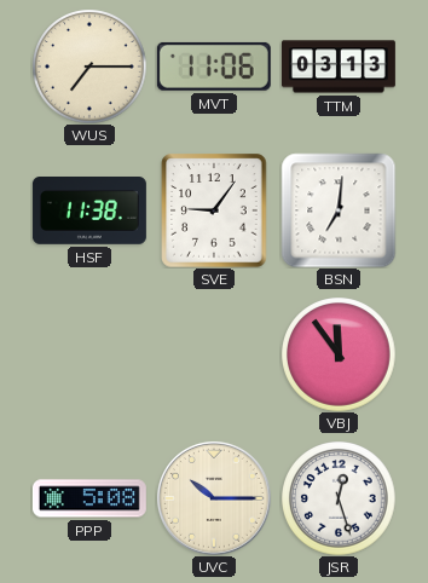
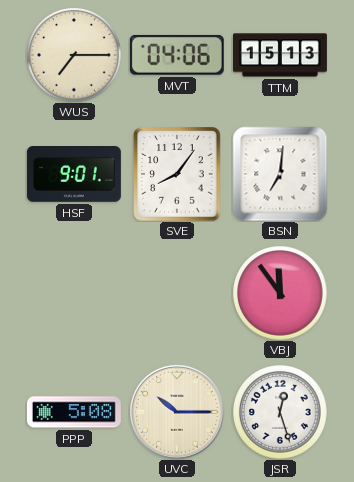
MVT: 11:06 -> 04:06 (177, 55)
TTM: 03:13 -> 15:13 (280, 55)
HSF: 11:38 -> 9:01 (74, 174)
SVE: 9:06 -> 8:06 (177, 174)
